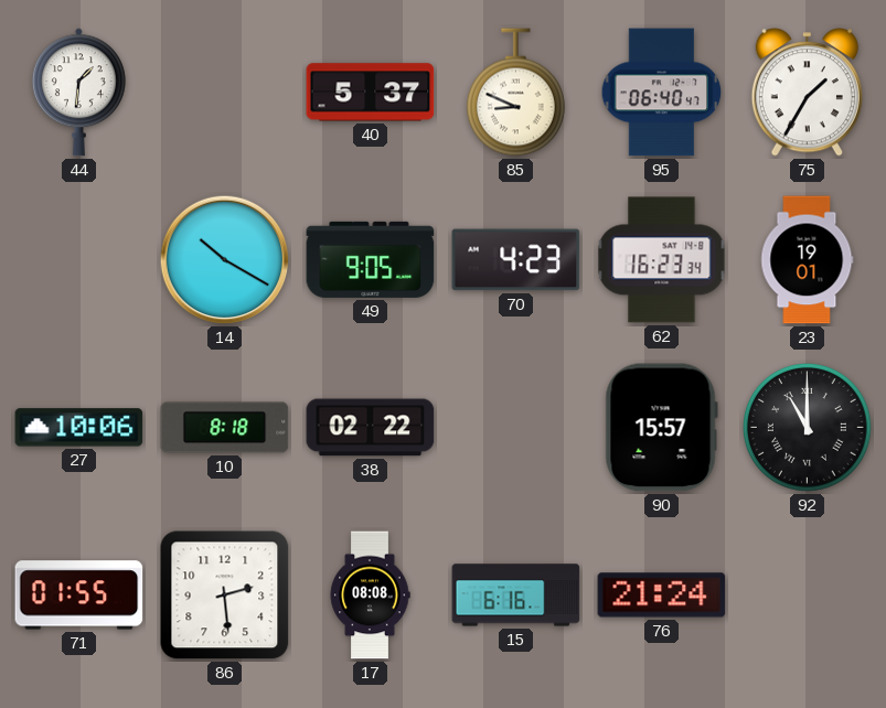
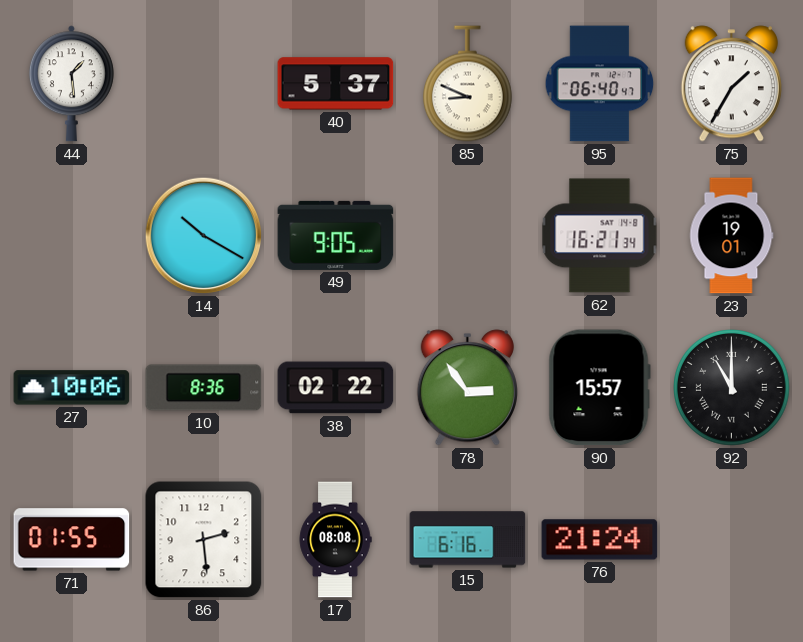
44: 1:31 -> 1:29 (71, 84)
70: 4:23 -> none (516, 260)
62: 16:23 -> 16:21 (600, 236)
10: 8:18 -> 8:36 (204, 388)
78: none -> 2:54 (467, 388)
